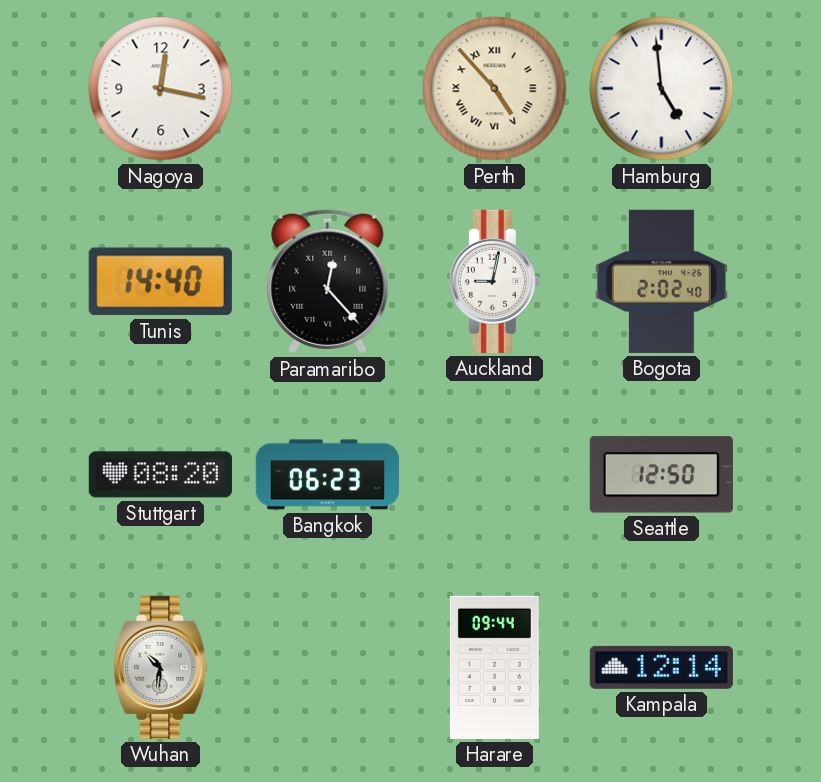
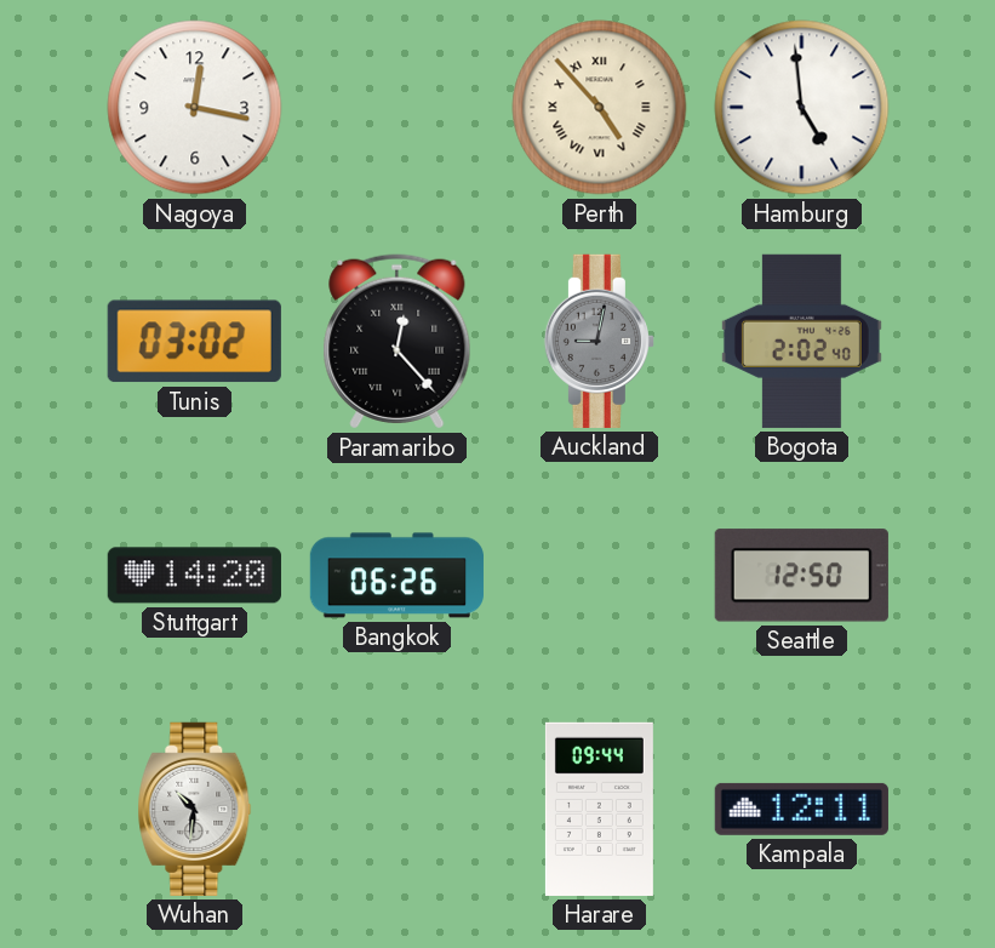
Tunis: 14:40 -> 03:02 (194, 342)
Auckland dial: white -> grey (599, 341)
Stuttgart: 08:20 -> 14:20 (194, 576)
Bangkok: 06:23 -> 06:26 (396, 576)
Kampala: 12:14 -> 12:11 (801, 809)
